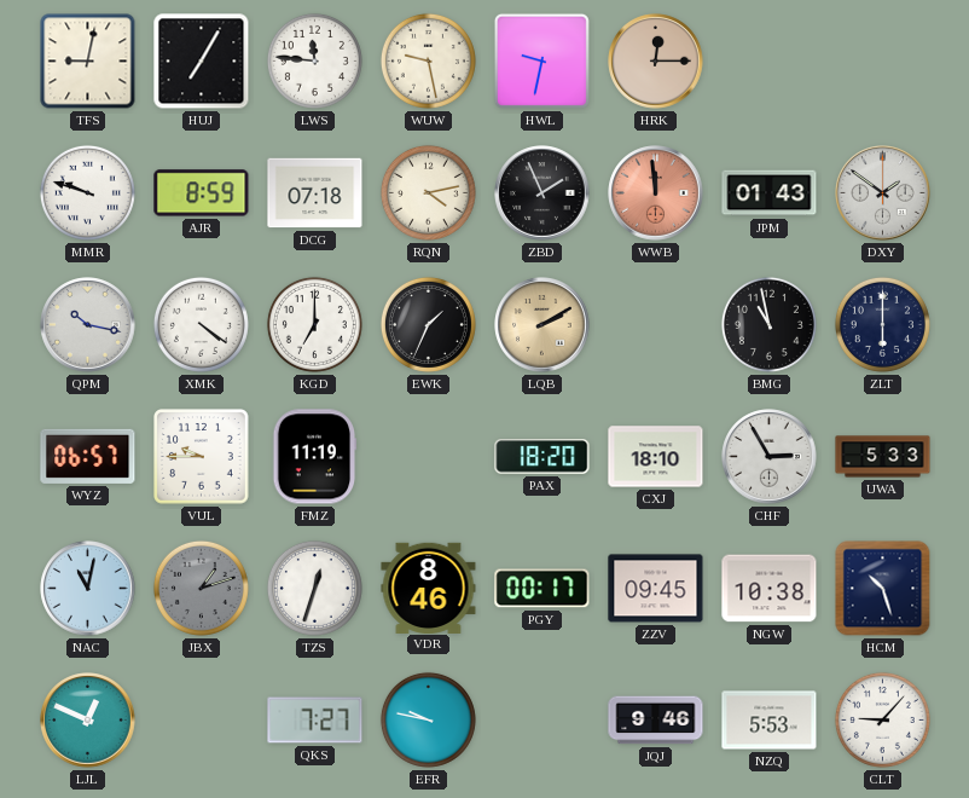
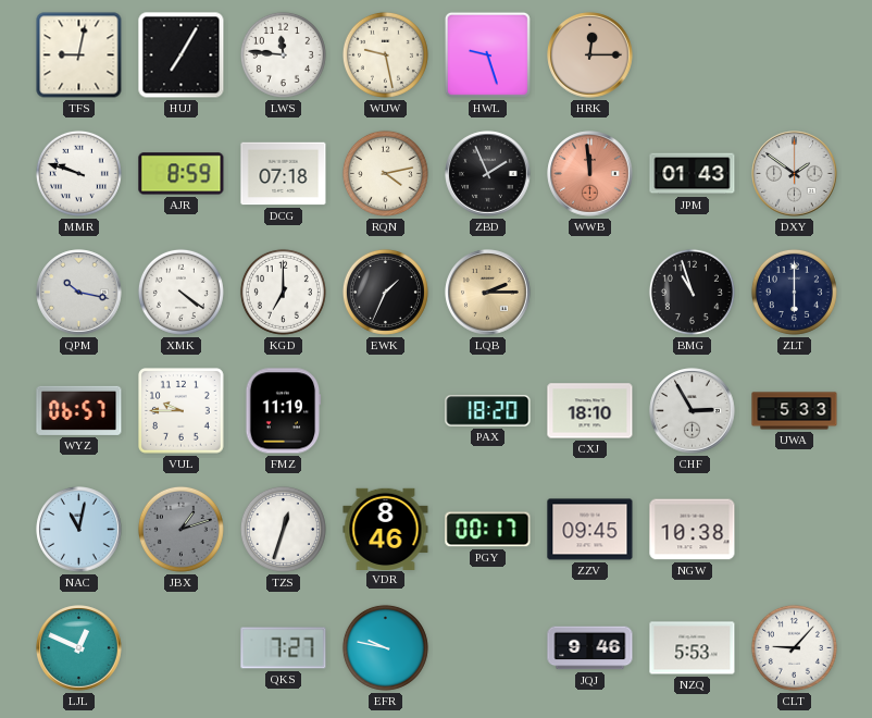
HWL: 9:32 -> 9:27 (487, 54)
LQB: 2:10 -> 2:15 (488, 293)
BMG: 10:58 -> 10:57 (692, 292)
HCM: 10:27 -> none (883, 589)
